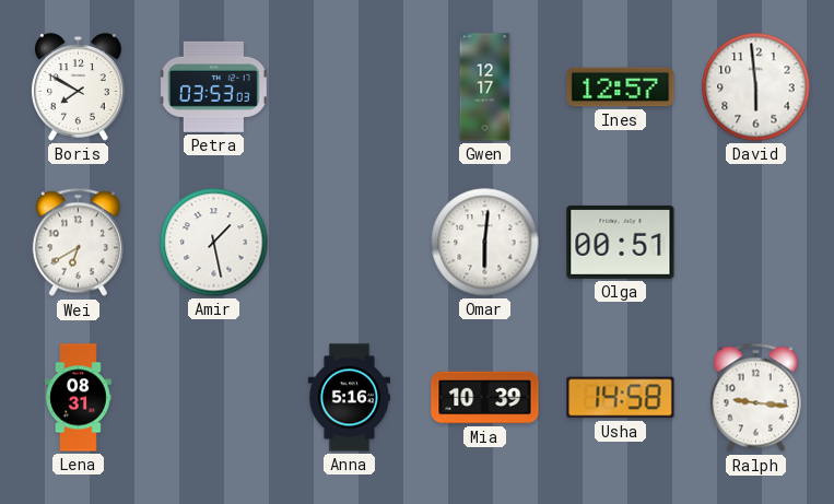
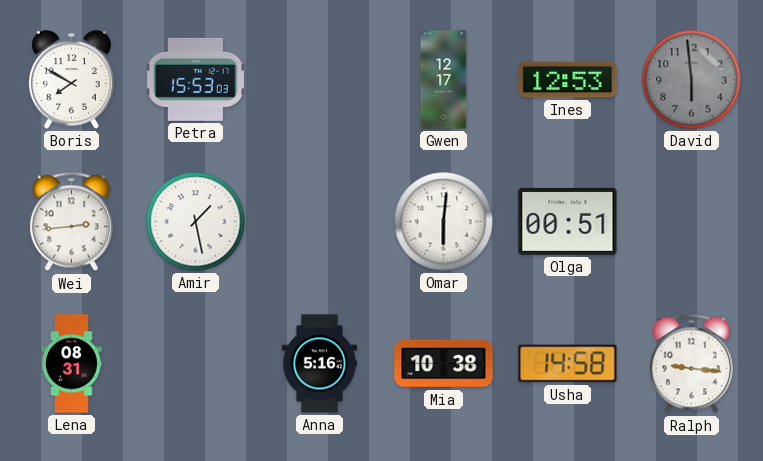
Petra: 03:53 -> 15:53 (195, 79)
Ines: 12:57 -> 12:53 (568, 80)
David dial: white -> grey (692, 80)
Wei: 6:40 -> 2:44 (71, 222)
Mia: 10:39 -> 10:38 (444, 364)
